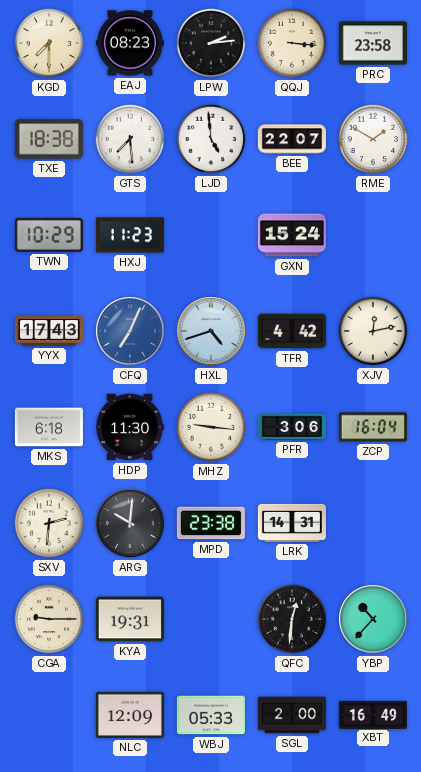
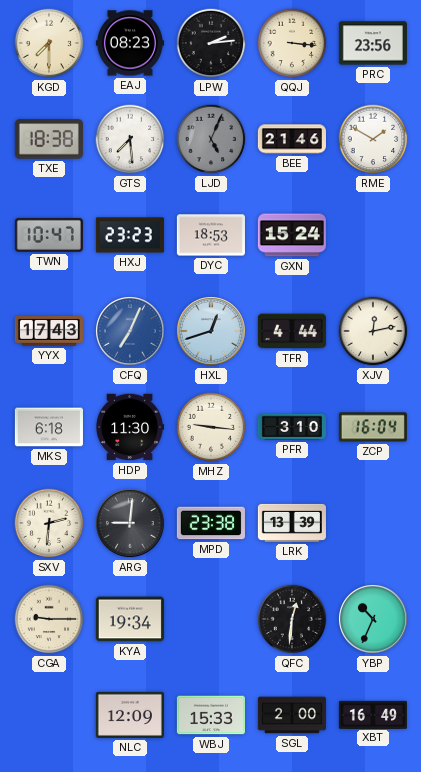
PRC: 23:58 -> 23:56 (373, 43)
LJD: 4:59 -> 5:04 (211, 139)
LJD dial: white -> grey (211, 139)
BEE: 22:07 -> 21:46 (292, 139)
TWN: 10:29 -> 10:47 (49, 235)
HXJ: 11:23 -> 23:23 (130, 235)
DYC: none -> 18:53 (211, 235)
HXL: 4:42 -> 12:42 (212, 332)
TFR: 4:42 -> 4:44 (292, 331)
PFR: 3:06 -> 3:10 (292, 427)
ARG: 10:01 -> 9:01 (131, 524)
LRK: 14:31 -> 13:39 (292, 523)
KYA: 19:31 -> 19:34 (130, 619)
YBP: 10:37 -> 10:34 (374, 620)
WBJ: 05:33 -> 15:33 (211, 715)
